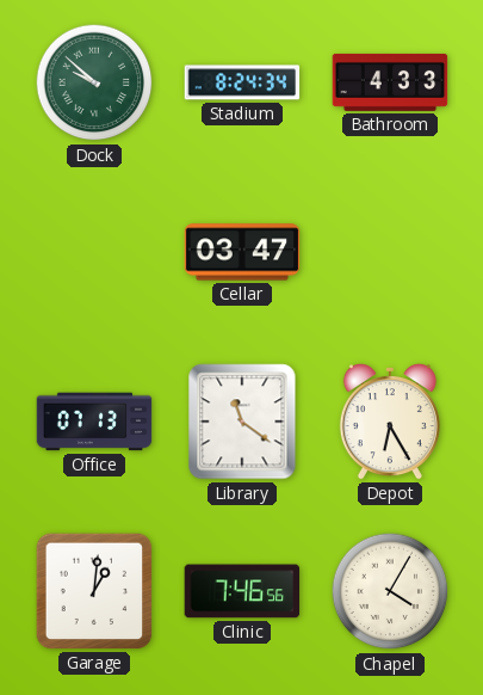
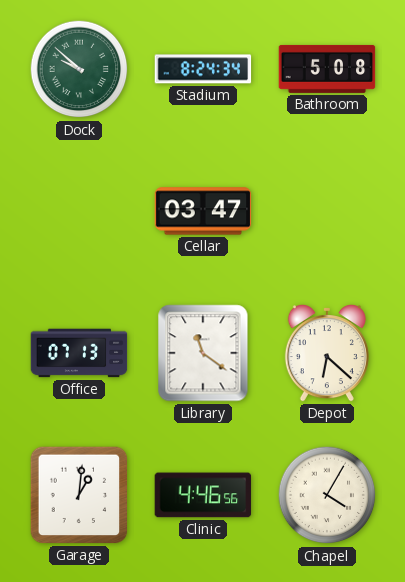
Bathroom: 4:33 -> 5:08 (327, 69)
Depot: 6:25 -> 6:22 (327, 354)
Clinic: 7:46 -> 4:46 (203, 495)
